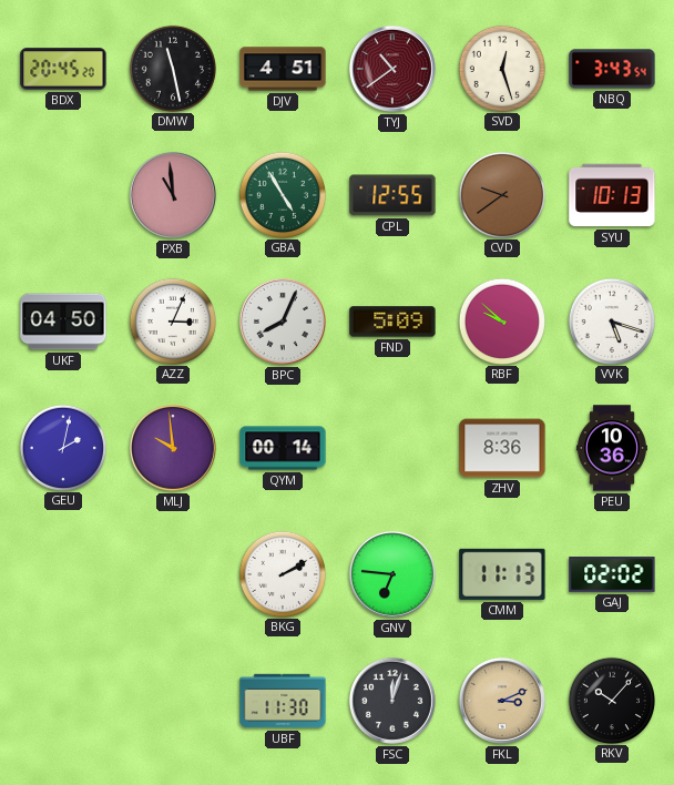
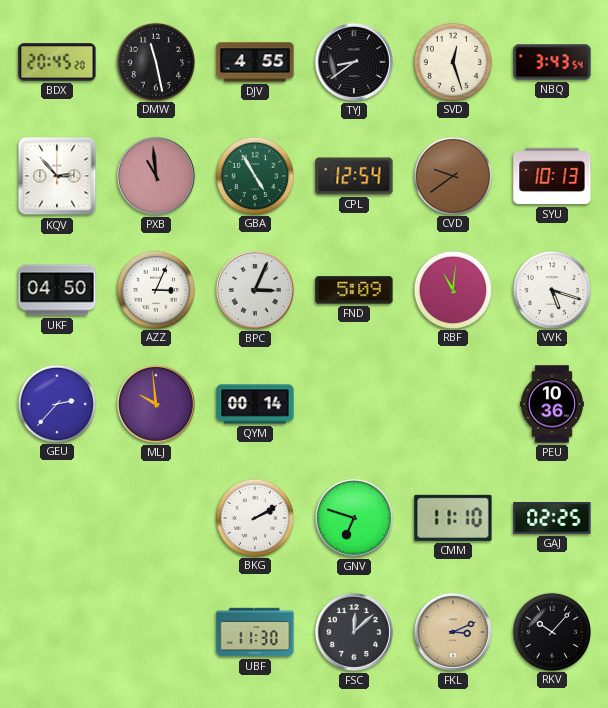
DJV: 4:51 -> 4:55 (255, 62)
TYJ: 10:39 -> 8:39 (354, 62)
TYJ dial: burgundy -> black (354, 62)
KQV: none -> 2:53 (57, 176)
CPL: 12:55 -> 12:54 (354, 176)
BPC: 8:04 -> 3:04 (255, 290)
RBF: 9:52 -> 11:01 (452, 289)
GEU: 2:02 -> 2:37 (56, 403)
ZHV: 8:36 -> none (502, 448)
GNV: 6:46 -> 6:48 (354, 518)
CMM: 11:13 -> 11:10 (453, 518)
GAJ: 02:02 -> 02:25 (552, 518)
FSC: 12:03 -> 12:08 (354, 632)
